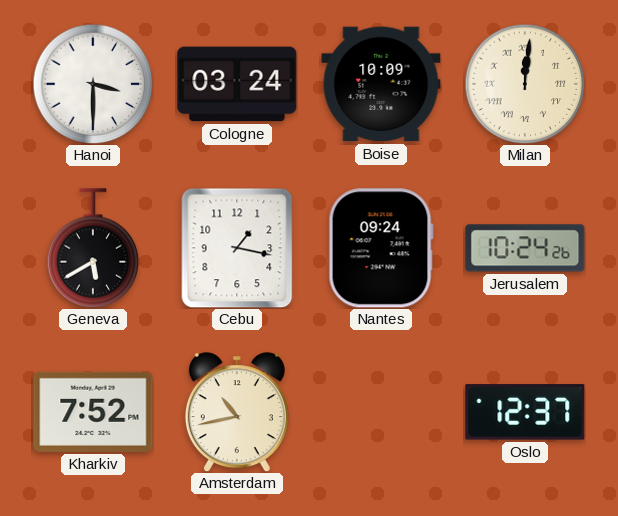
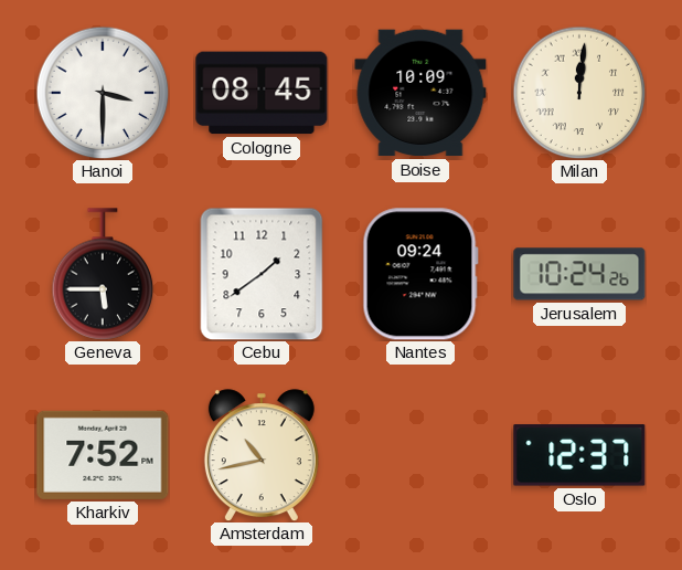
Cologne: 03:24 -> 08:45 (262, 93)
Geneva: 5:40 -> 5:45 (103, 274)
Cebu: 1:17 -> 1:39 (262, 274)
